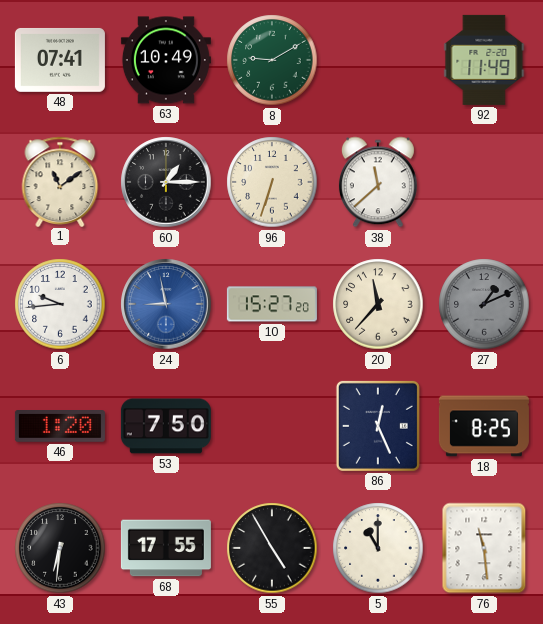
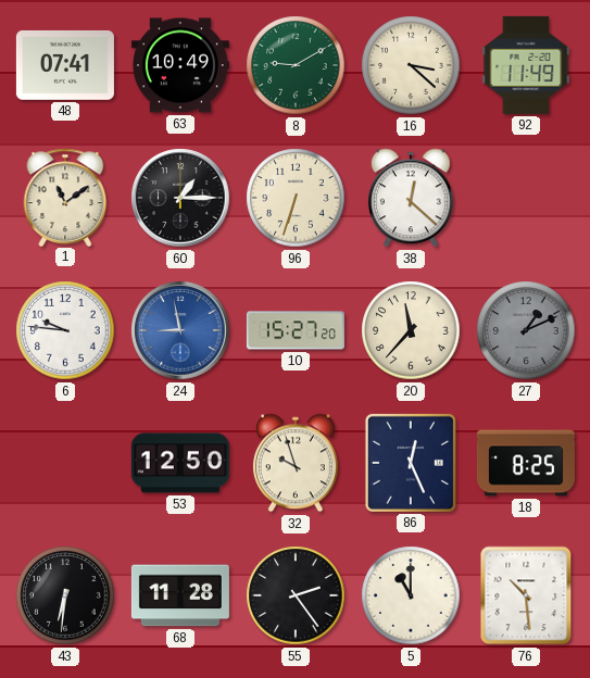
16: none -> 3:22 (411, 65)
38: 11:38 -> 12:22 (411, 198)
6: 9:44 -> 9:46 (65, 330)
46: 1:20 -> none (60, 427)
53: 7:50 -> 12:50 (180, 463)
32: none -> 9:57 (296, 463)
68: 17:55 -> 11:28 (180, 595)
55: 4:55 -> 2:24 (296, 595)
76: 11:29 -> 10:29 (526, 595)
